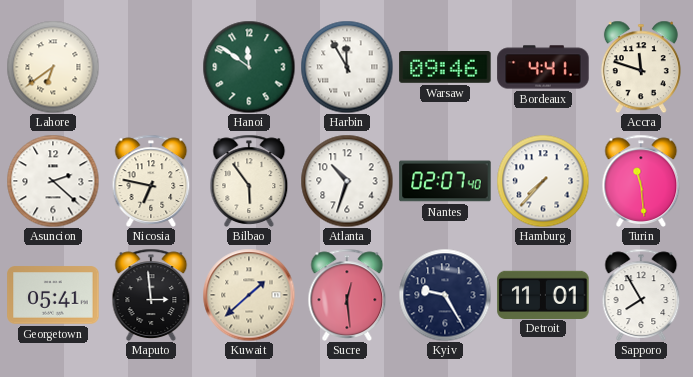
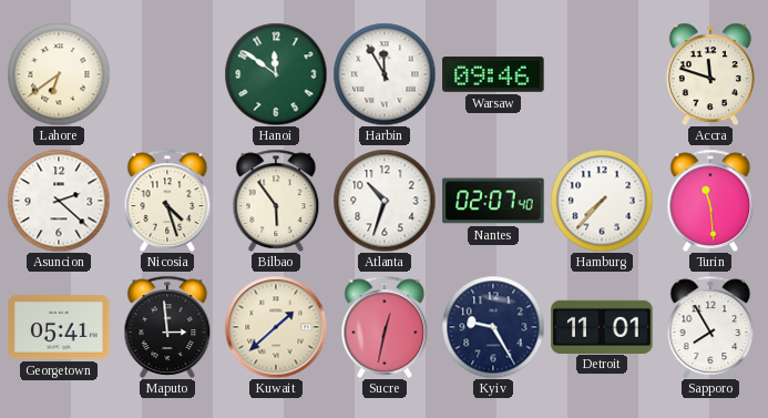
Bordeaux: 4:41 -> none (543, 67)
Nicosia: 6:47 -> 4:27 (167, 201)
Sucre: 12:29 -> 12:32 (385, 327)
